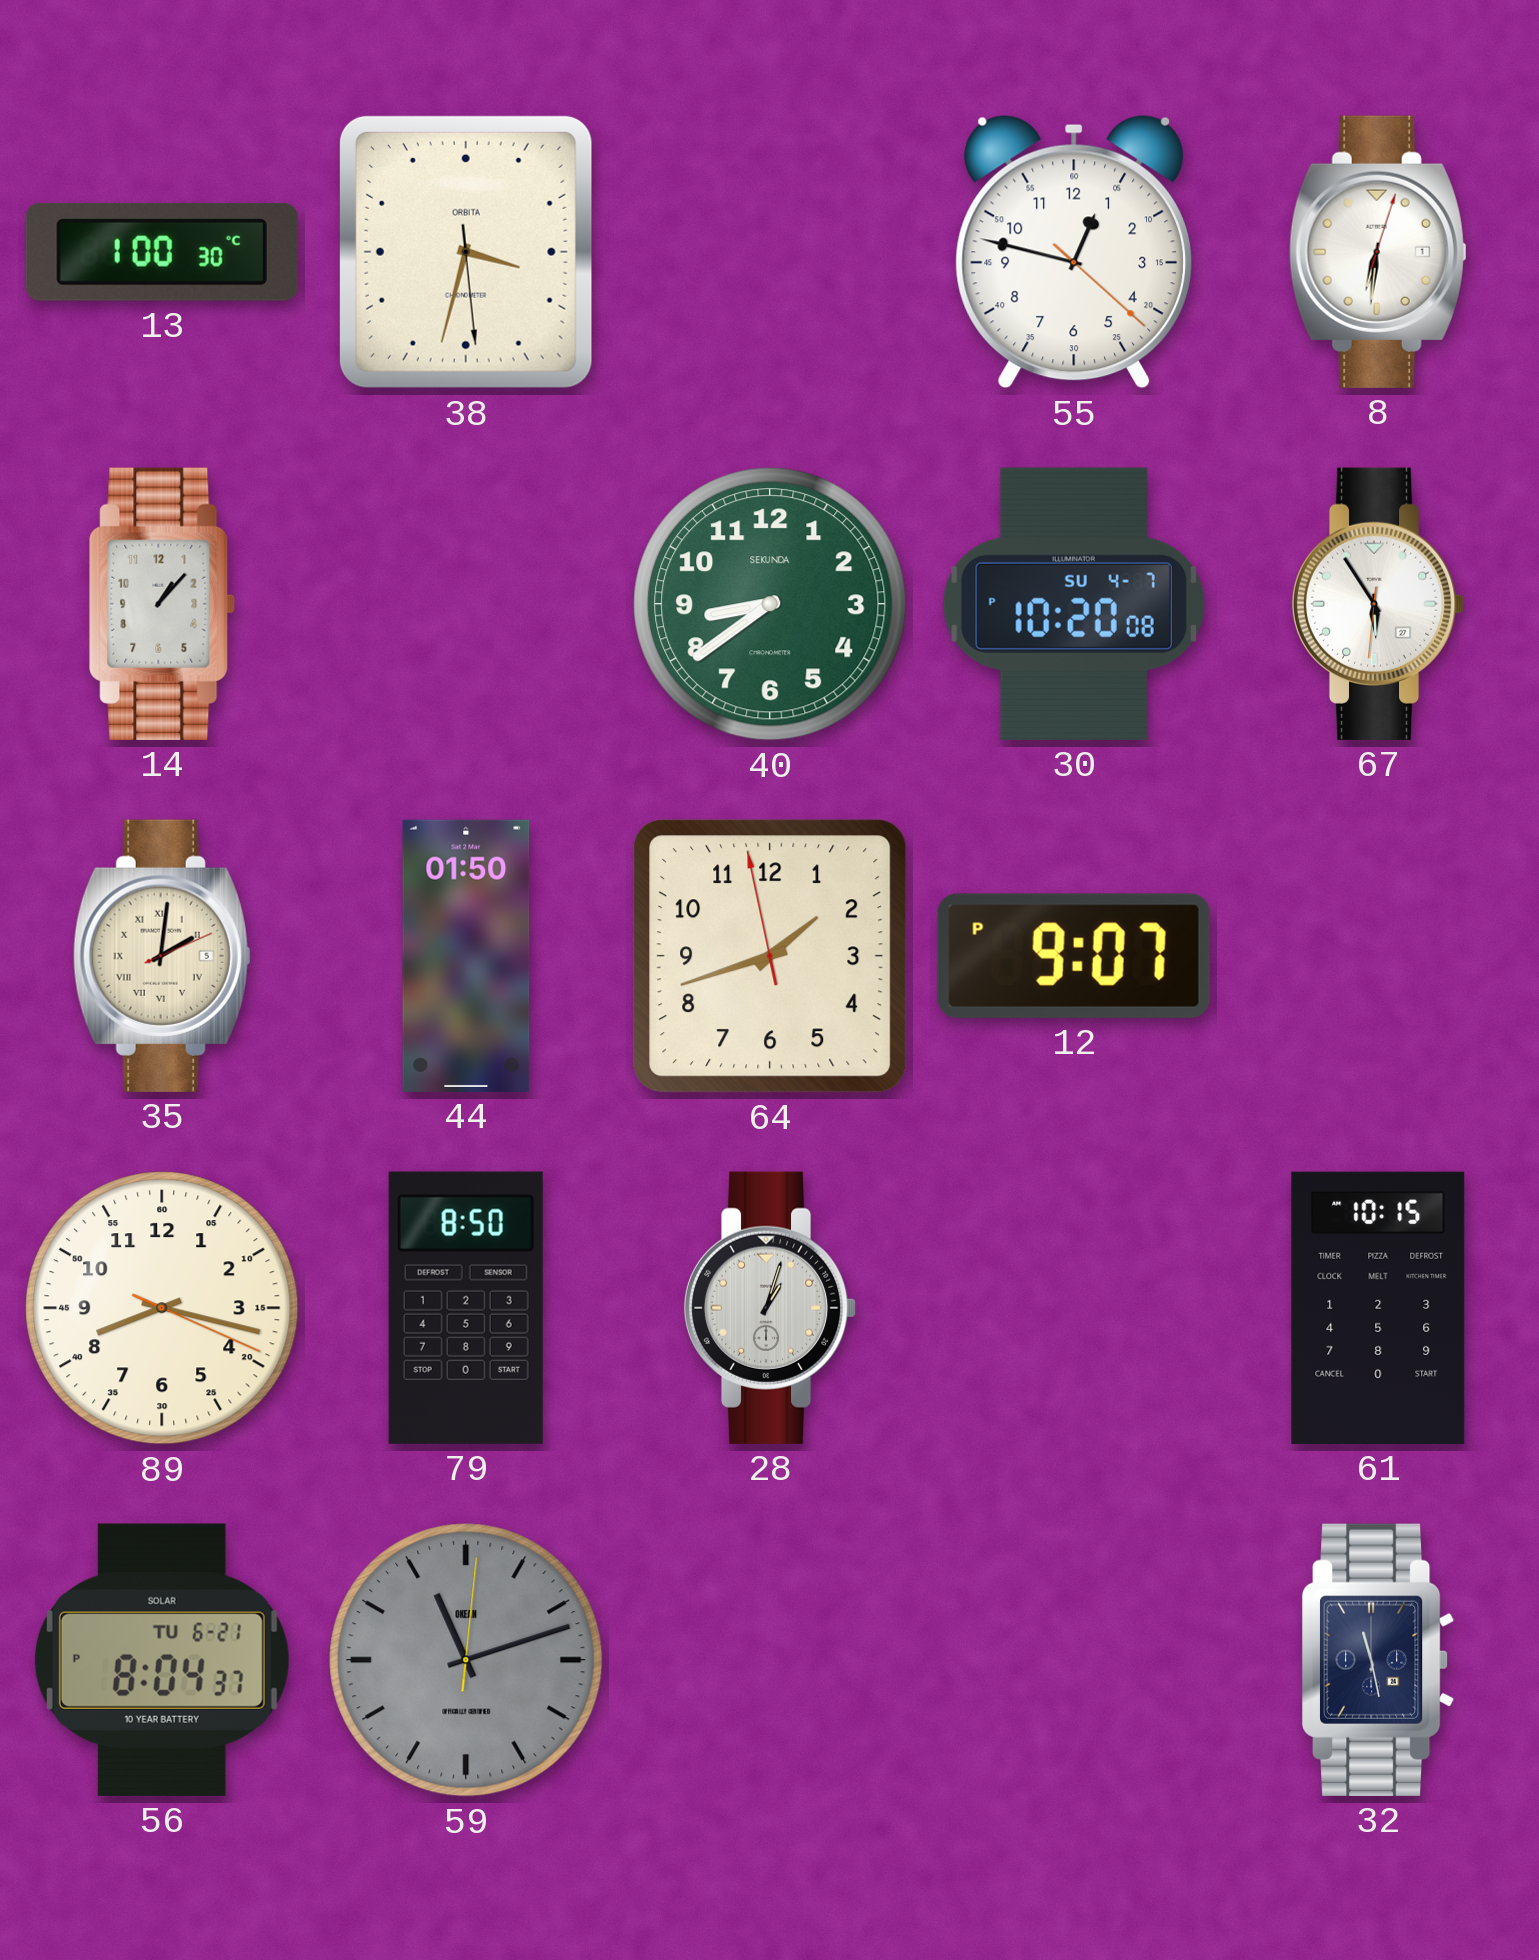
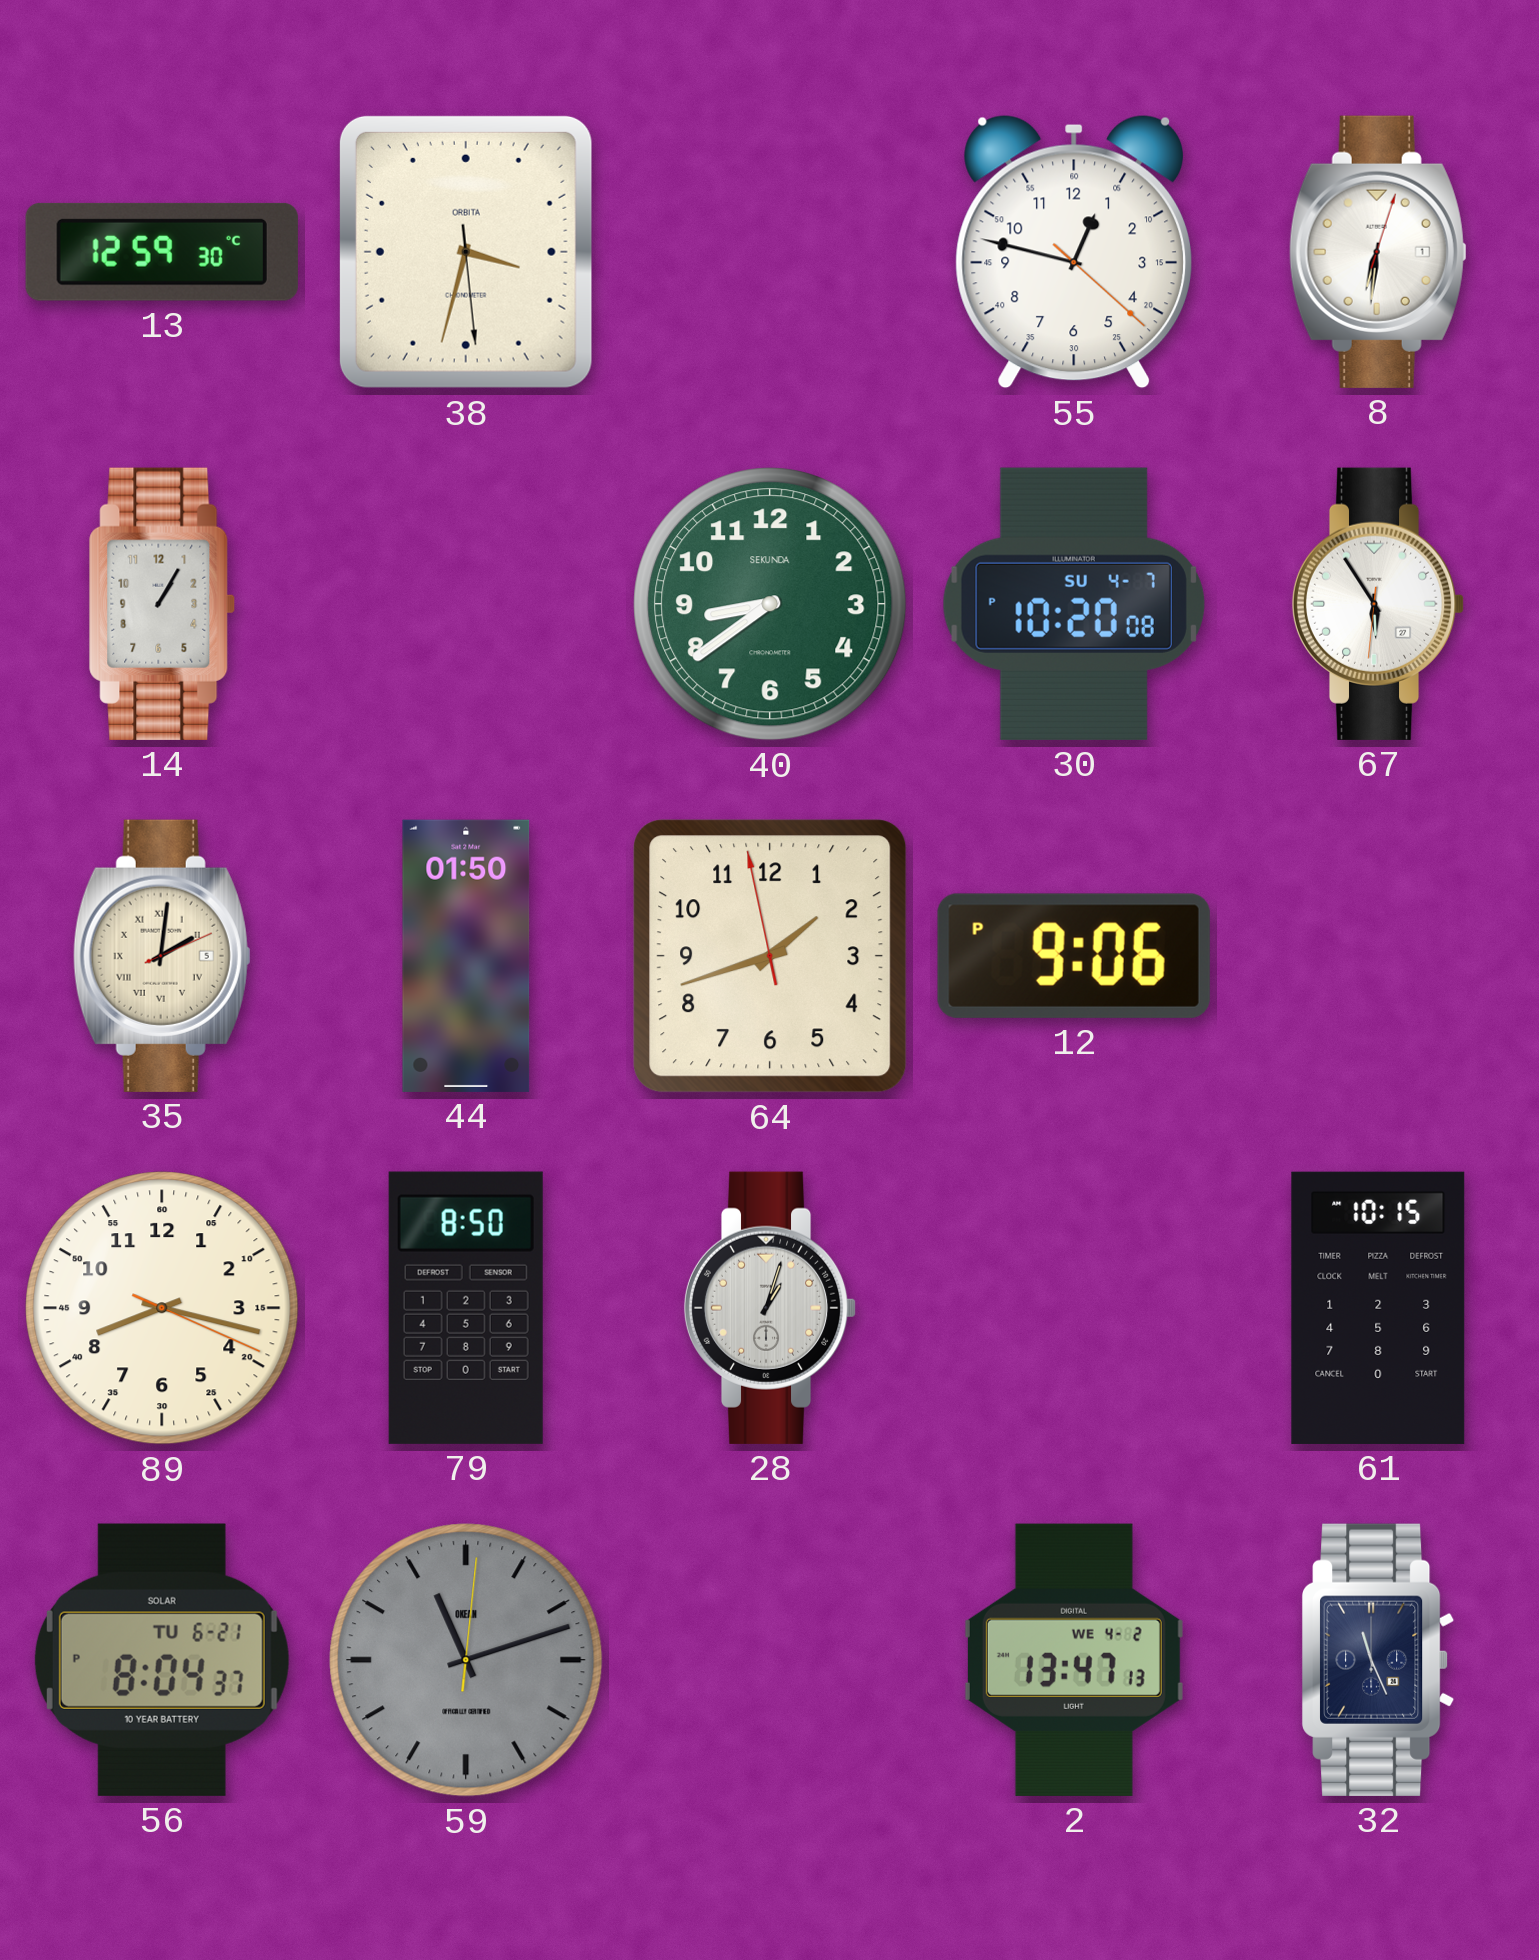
13: 1:00 -> 12:59 (162, 252)
14: 1:07 -> 1:05 (162, 604)
12: 9:07 -> 9:06 (1074, 956)
2: none -> 13:47 (1074, 1660)
32: 11:28 -> 11:26 (1379, 1660)
